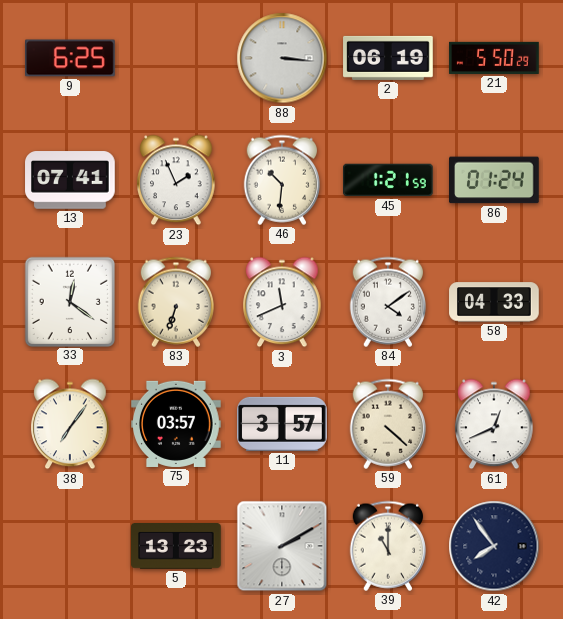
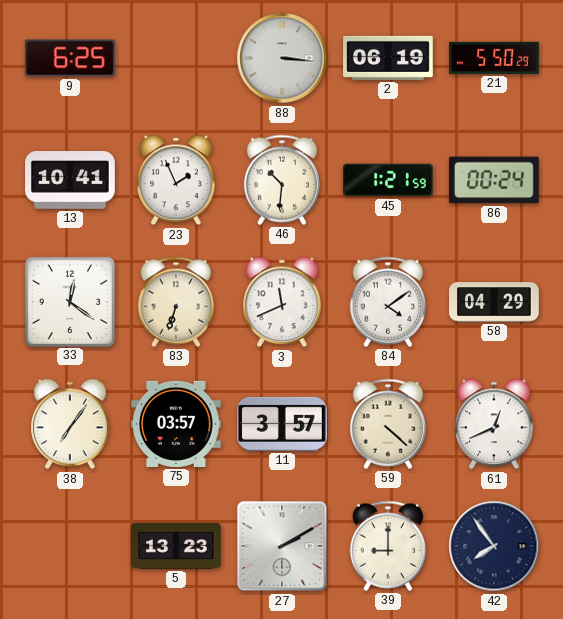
13: 07:41 -> 10:41 (70, 180)
86: 01:24 -> 00:24 (495, 180)
58: 04:33 -> 04:29 (494, 302)
39: 11:00 -> 9:00 (387, 546)
